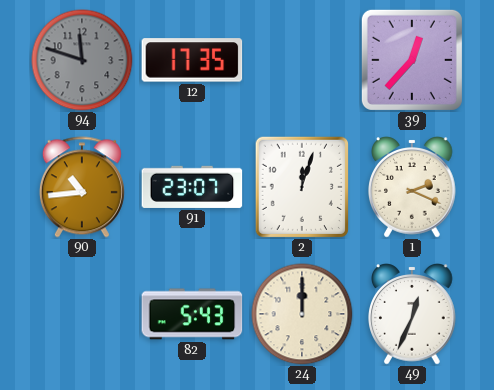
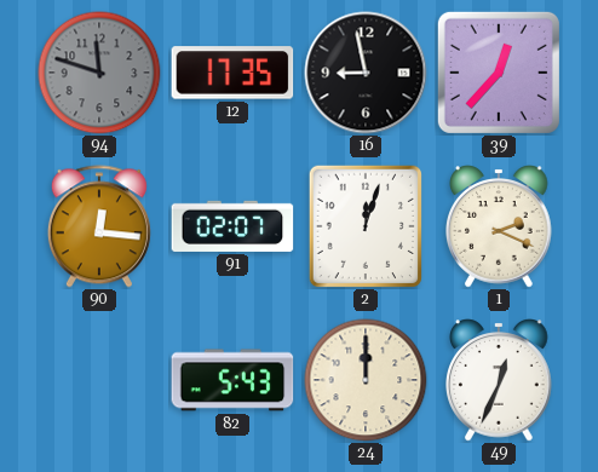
16: none -> 8:58 (366, 73)
90: 10:44 -> 12:16 (99, 226)
91: 23:07 -> 02:07 (232, 226)
